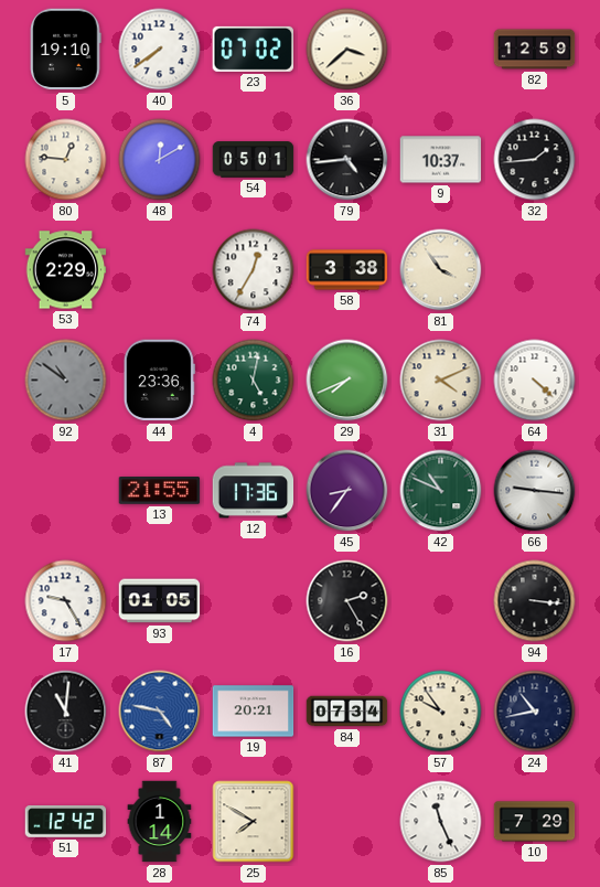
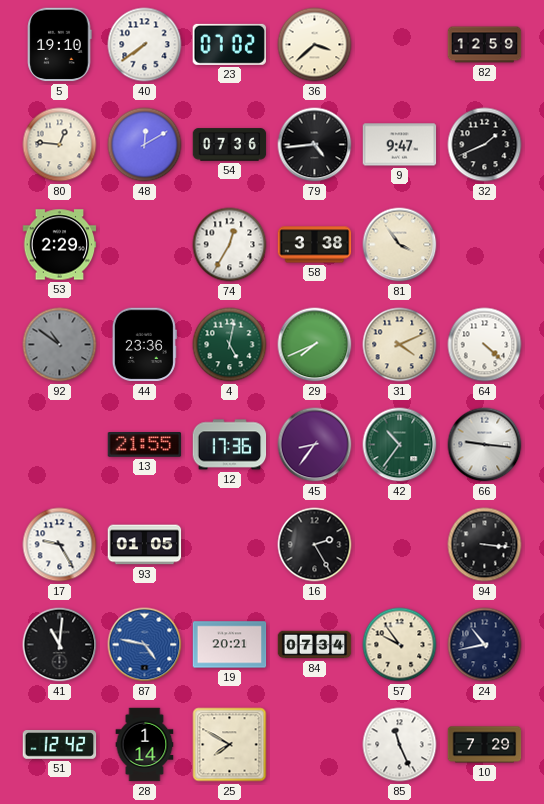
54: 05:01 -> 07:36 (230, 145)
9: 10:37 -> 9:47 (400, 145)
32: 1:44 -> 1:41 (485, 145)
42: 10:49 -> 10:36 (400, 445)
